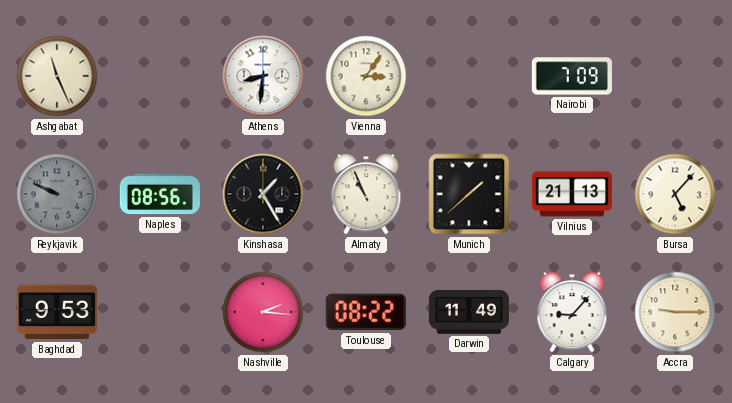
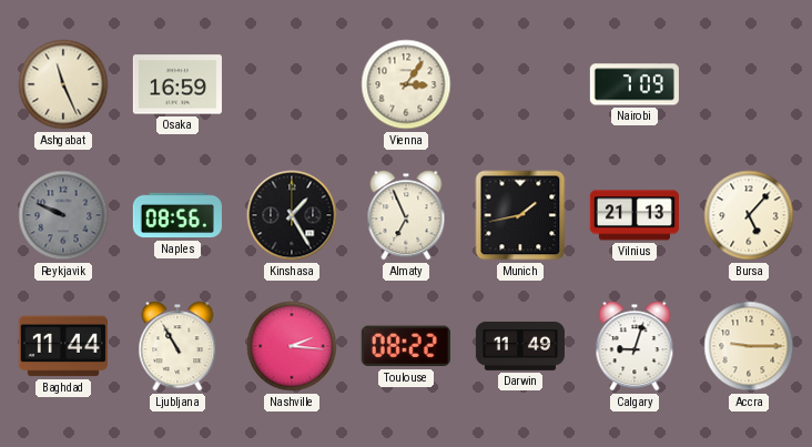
Osaka: none -> 16:59 (177, 84)
Athens: 8:31 -> none (263, 76)
Almaty: 10:56 -> 6:56 (406, 215)
Munich: 1:38 -> 1:43 (520, 215)
Baghdad: 9:53 -> 11:44 (63, 346)
Ljubljana: none -> 10:55 (177, 346)
Calgary: 9:07 -> 9:03 (635, 346)
